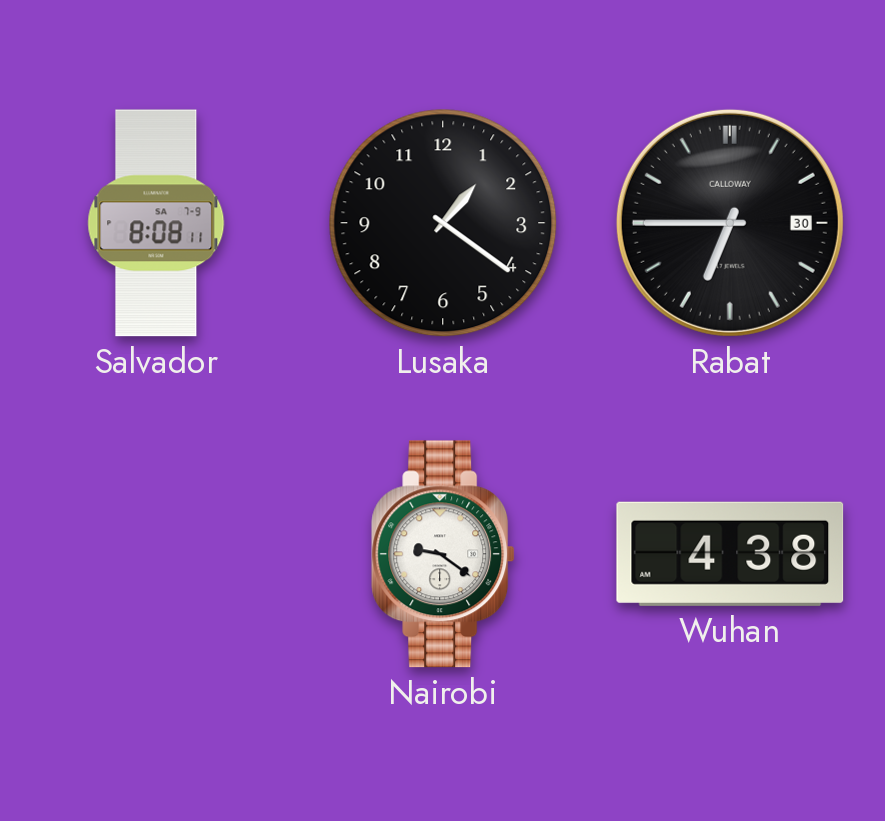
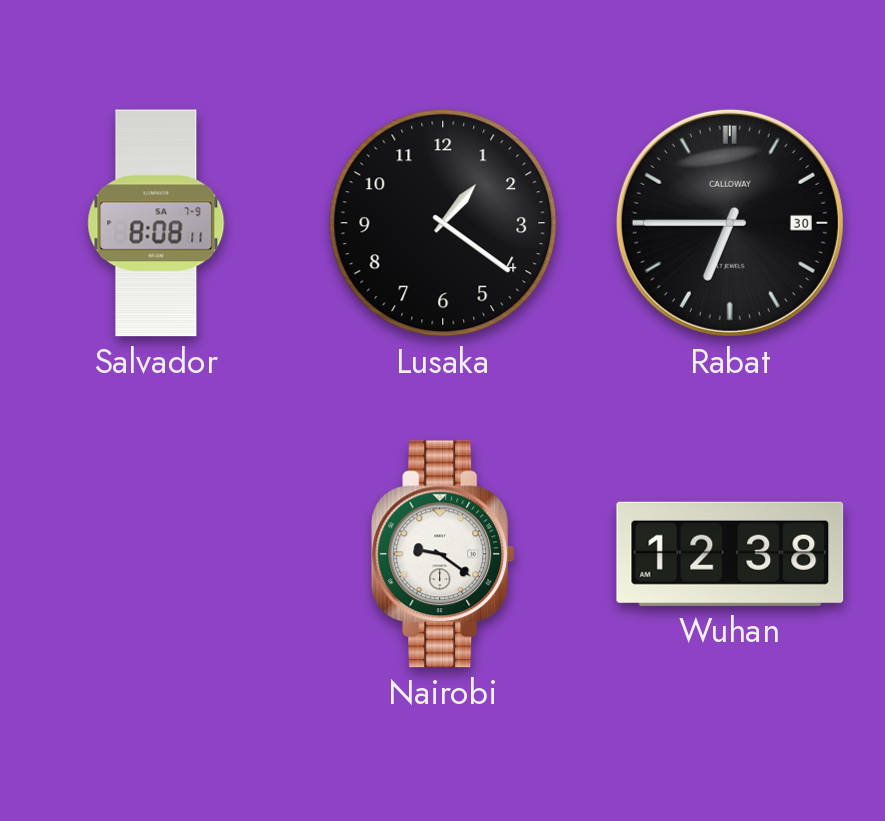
Wuhan: 4:38 -> 12:38 (730, 554)
